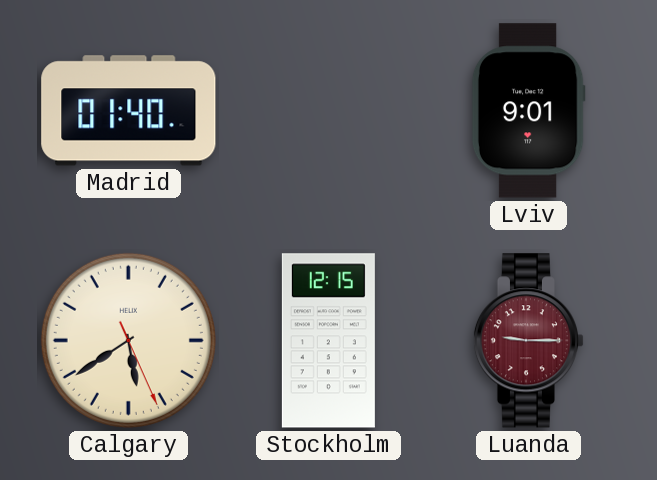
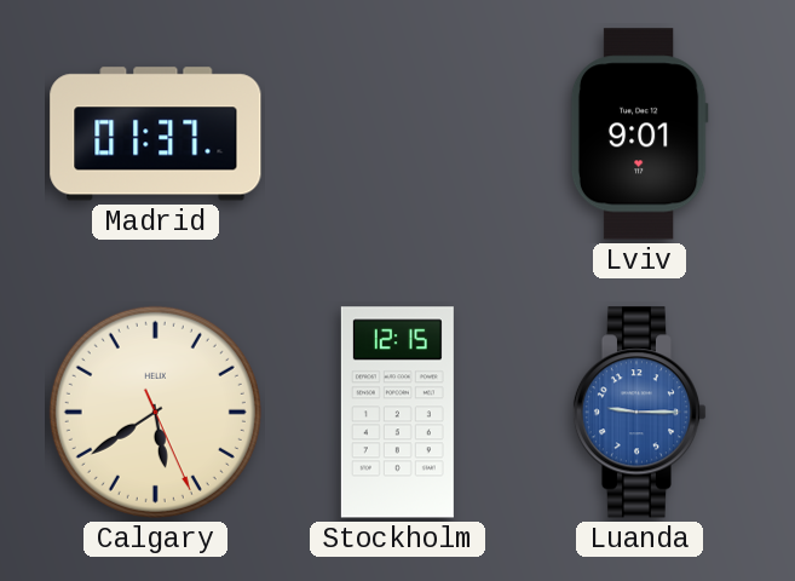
Madrid: 01:40 -> 01:37 (156, 134)
Luanda dial: burgundy -> blue (640, 413)
